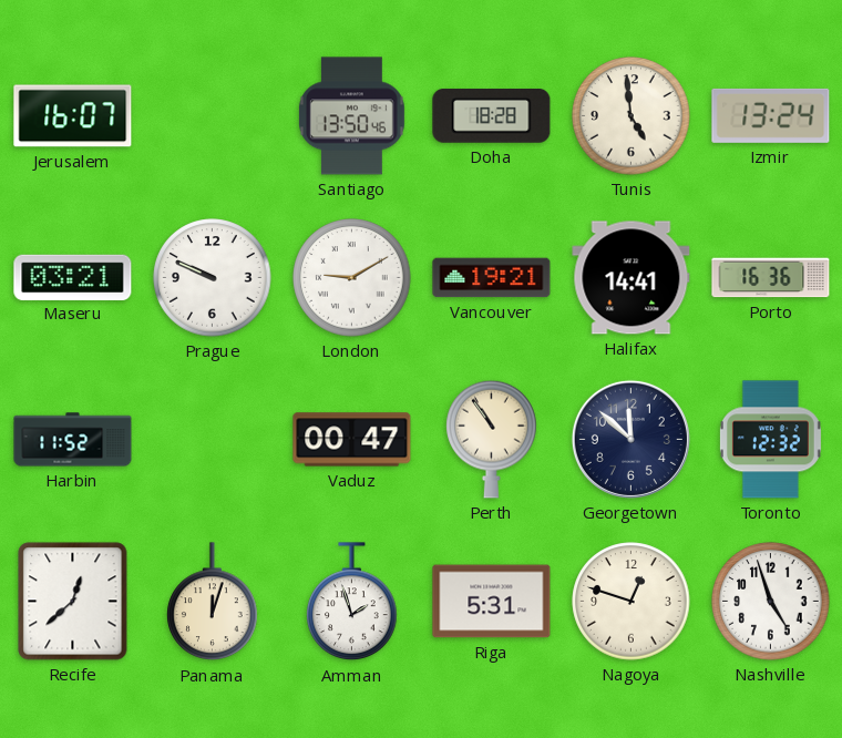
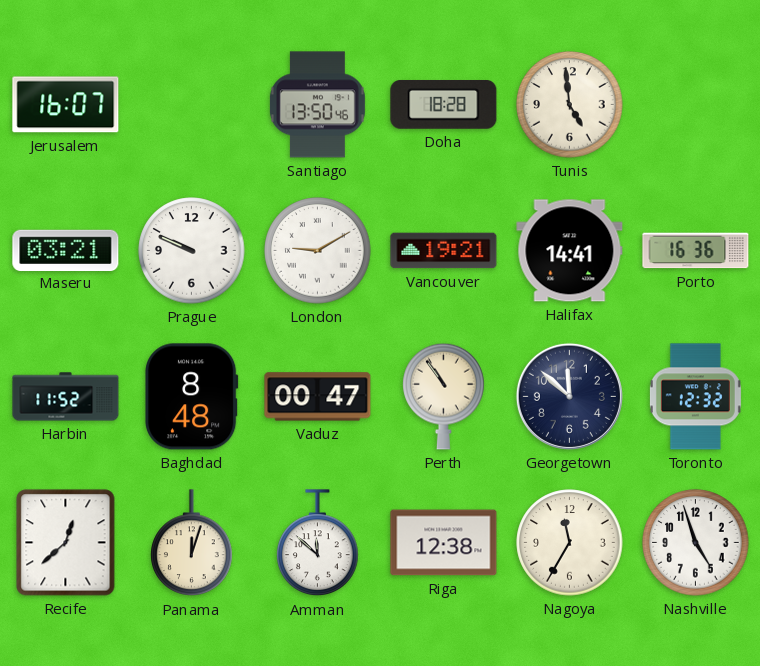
Izmir: 13:24 -> none (771, 115)
Baghdad: none -> 8:48 (191, 397)
Amman: 1:57 -> 11:52 (318, 543)
Riga: 5:31 -> 12:38 (444, 543)
Nagoya: 12:48 -> 11:35 (570, 543)
